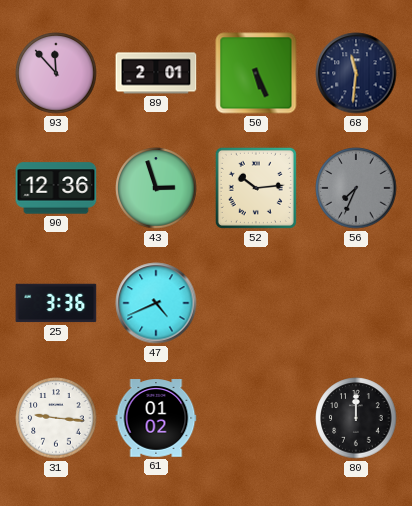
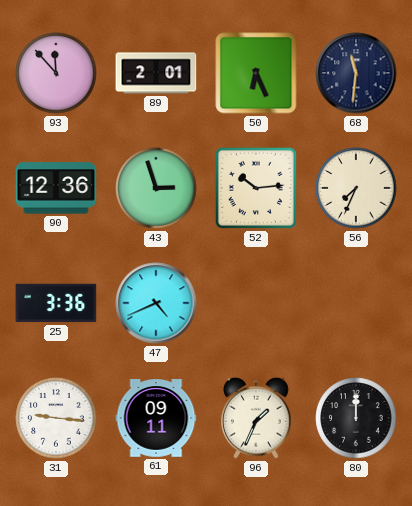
50: 5:26 -> 6:26 (256, 73)
56 dial: grey -> cream (356, 188)
61: 01:02 -> 09:11 (156, 418)
96: none -> 1:34 (256, 418)
